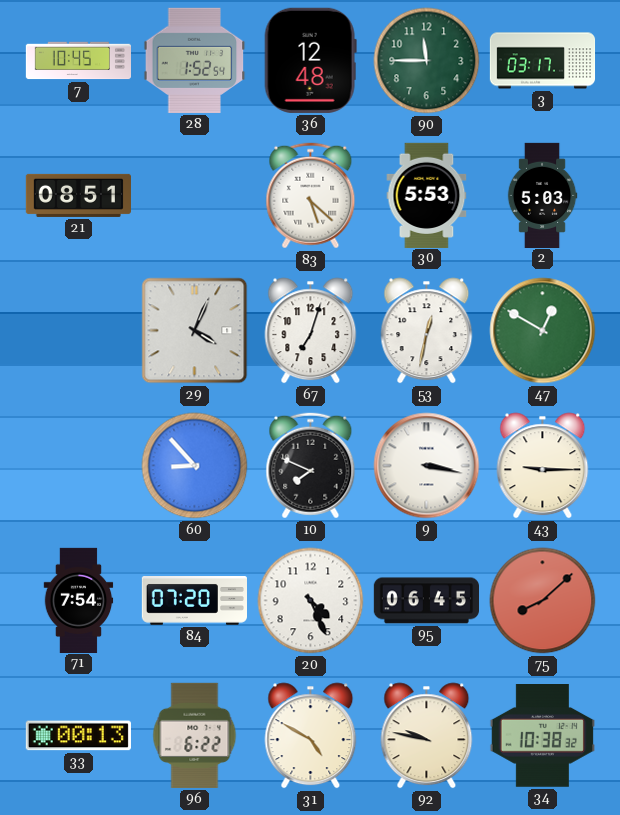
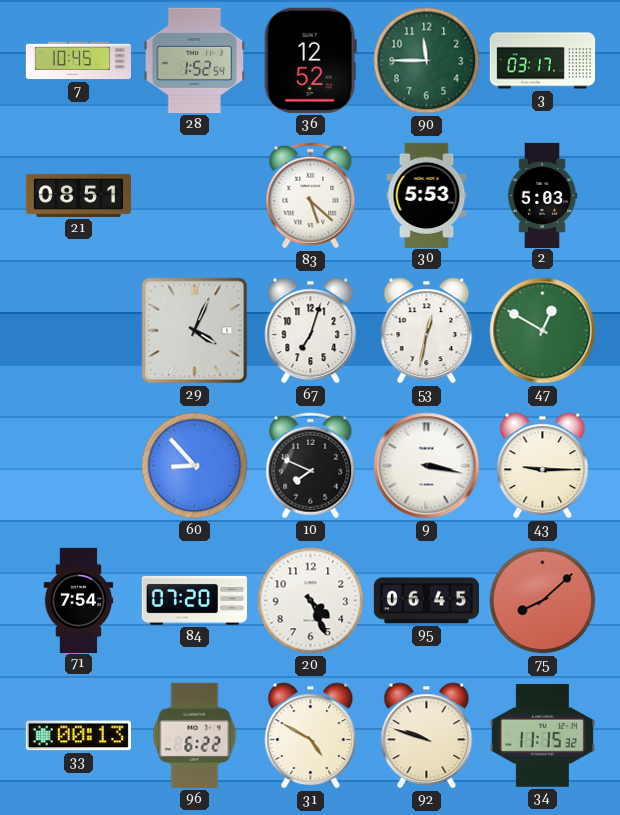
36: 12:48 -> 12:52 (310, 60)
92: 9:47 -> 9:48 (427, 736)
34: 10:38 -> 11:15 (542, 736)
